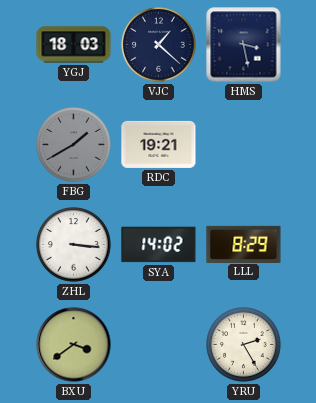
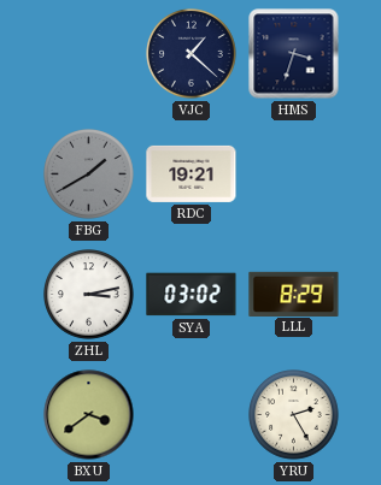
YGJ: 18:03 -> none (74, 45)
HMS: 3:28 -> 3:33 (294, 54)
ZHL: 3:16 -> 3:13 (89, 295)
SYA: 14:02 -> 03:02 (192, 295)
